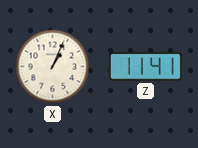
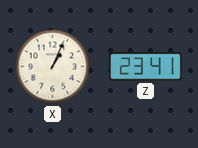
Z: 11:41 -> 23:41 (145, 67)
